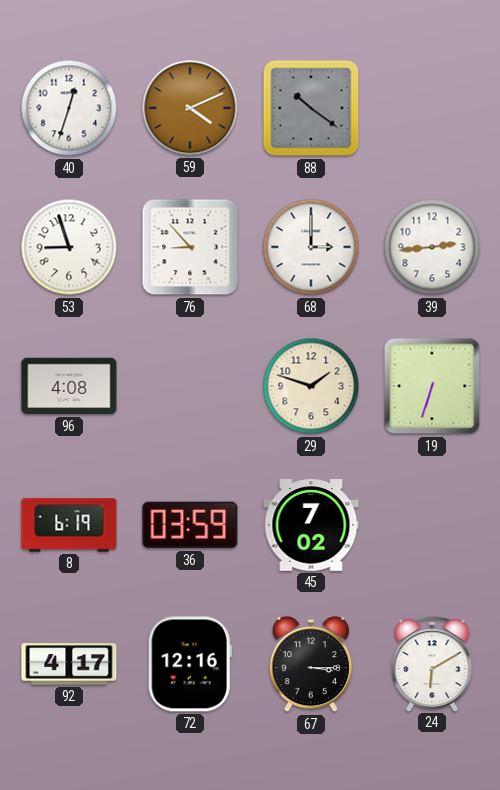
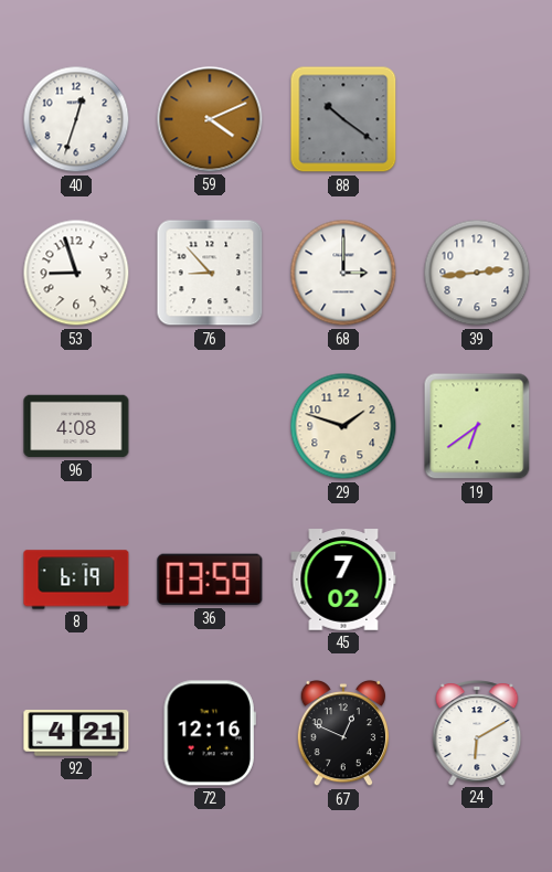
19: 6:33 -> 6:39 (477, 426)
92: 4:17 -> 4:21 (76, 733)
67: 3:15 -> 12:49 (342, 733)
